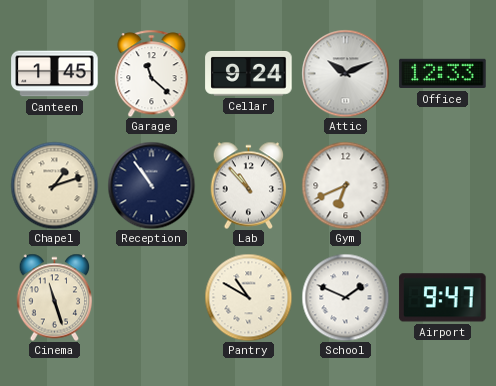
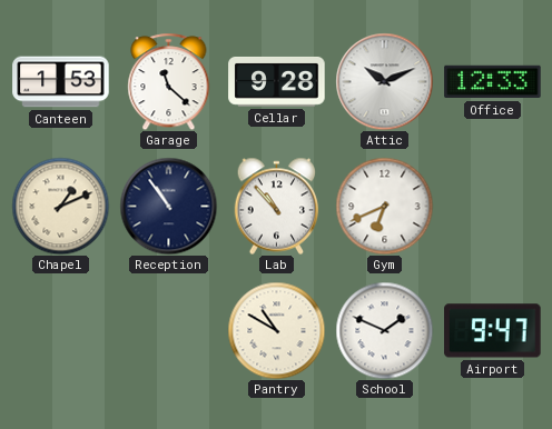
Canteen: 1:45 -> 1:53 (61, 82)
Cellar: 9:24 -> 9:28 (277, 81)
Chapel: 1:12 -> 1:11 (60, 206)
Cinema: 11:27 -> none (55, 297)
